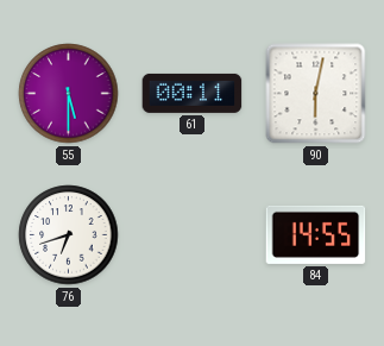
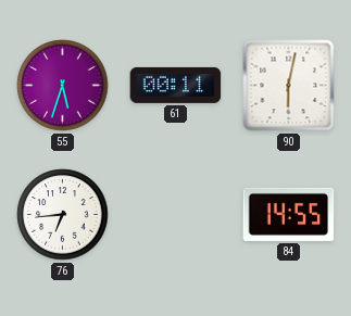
55: 5:30 -> 5:33 (63, 86)
76: 6:42 -> 6:44 (63, 215)
